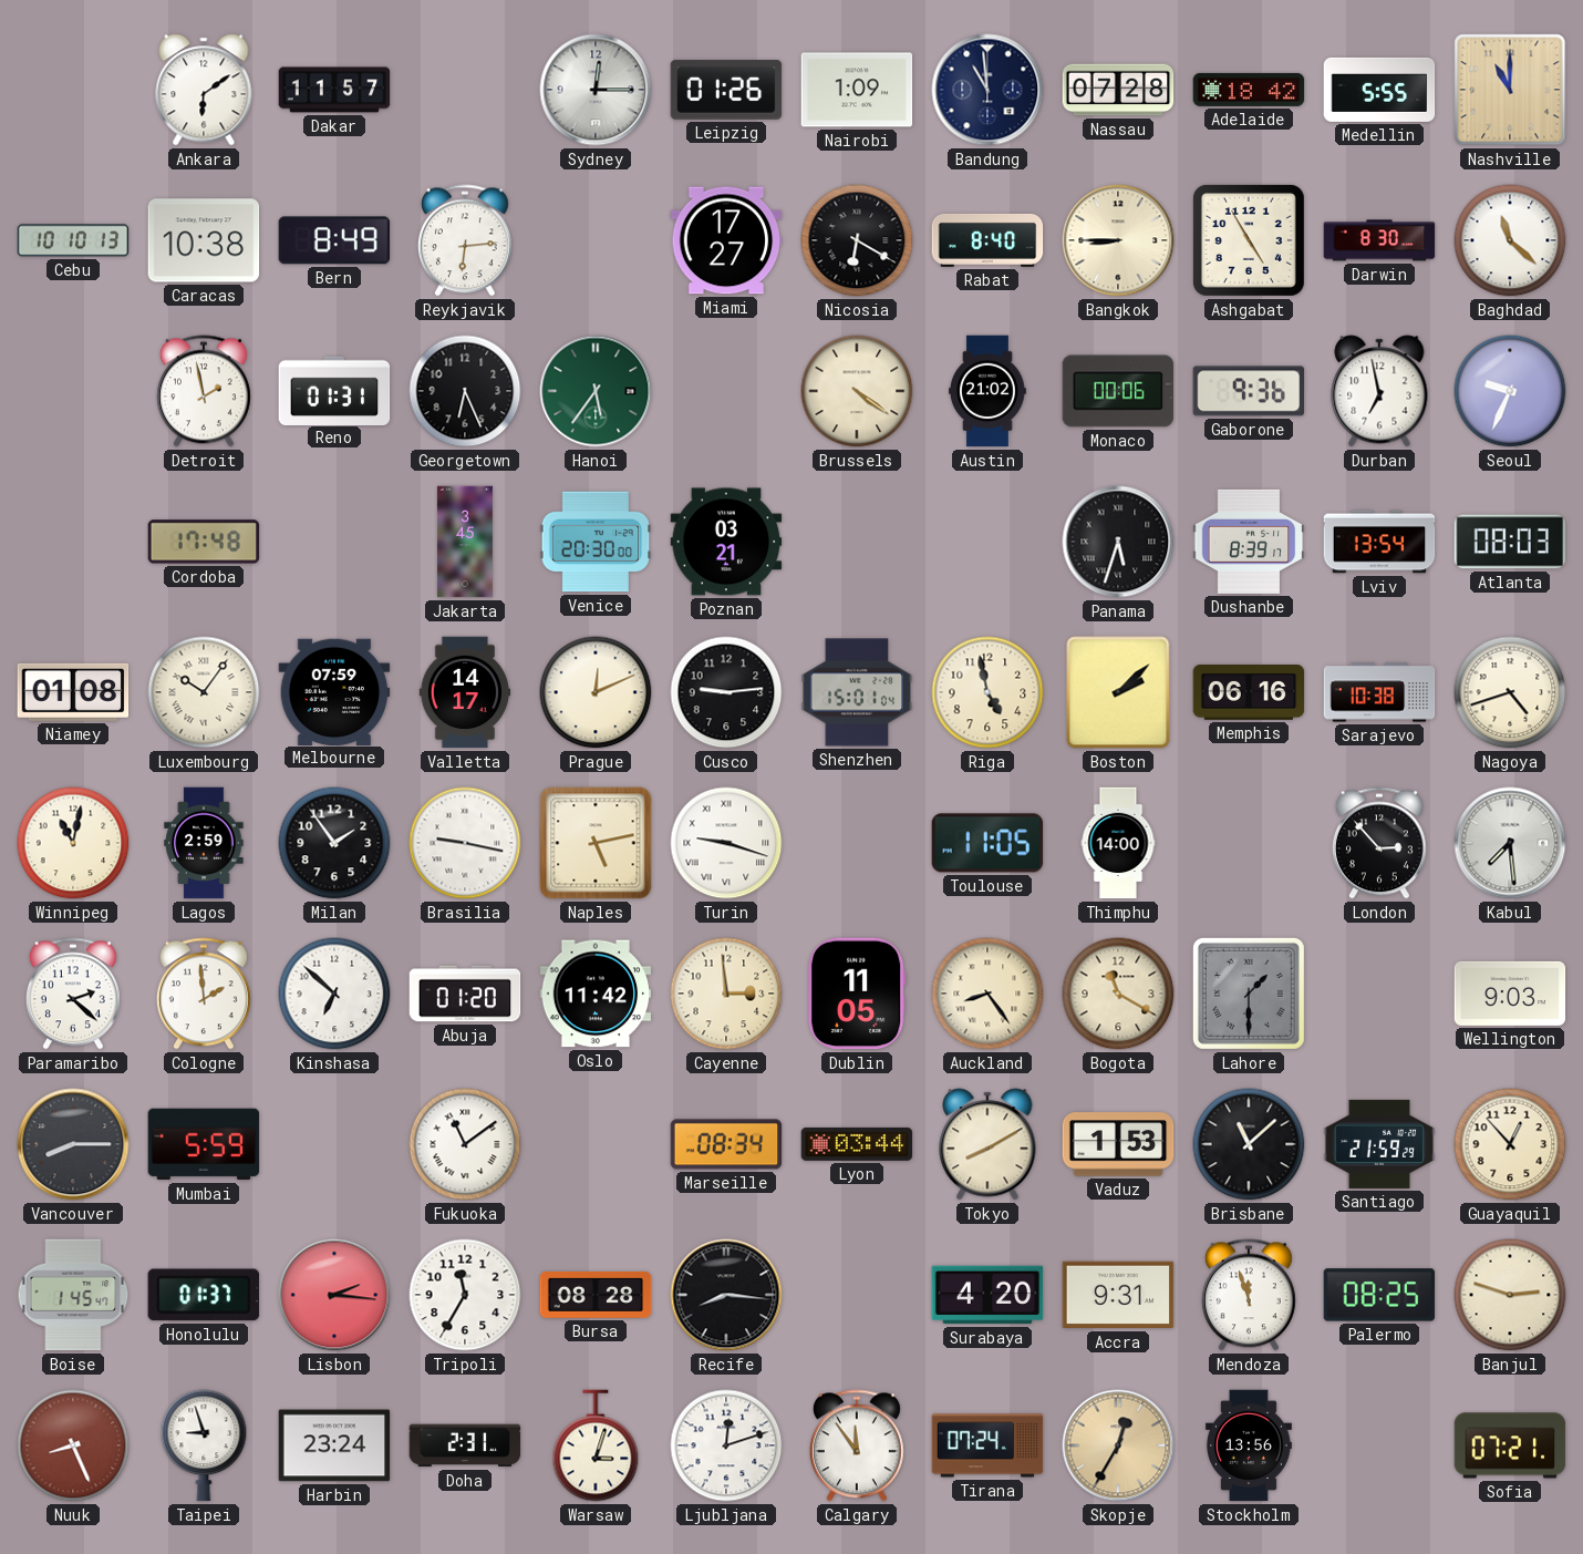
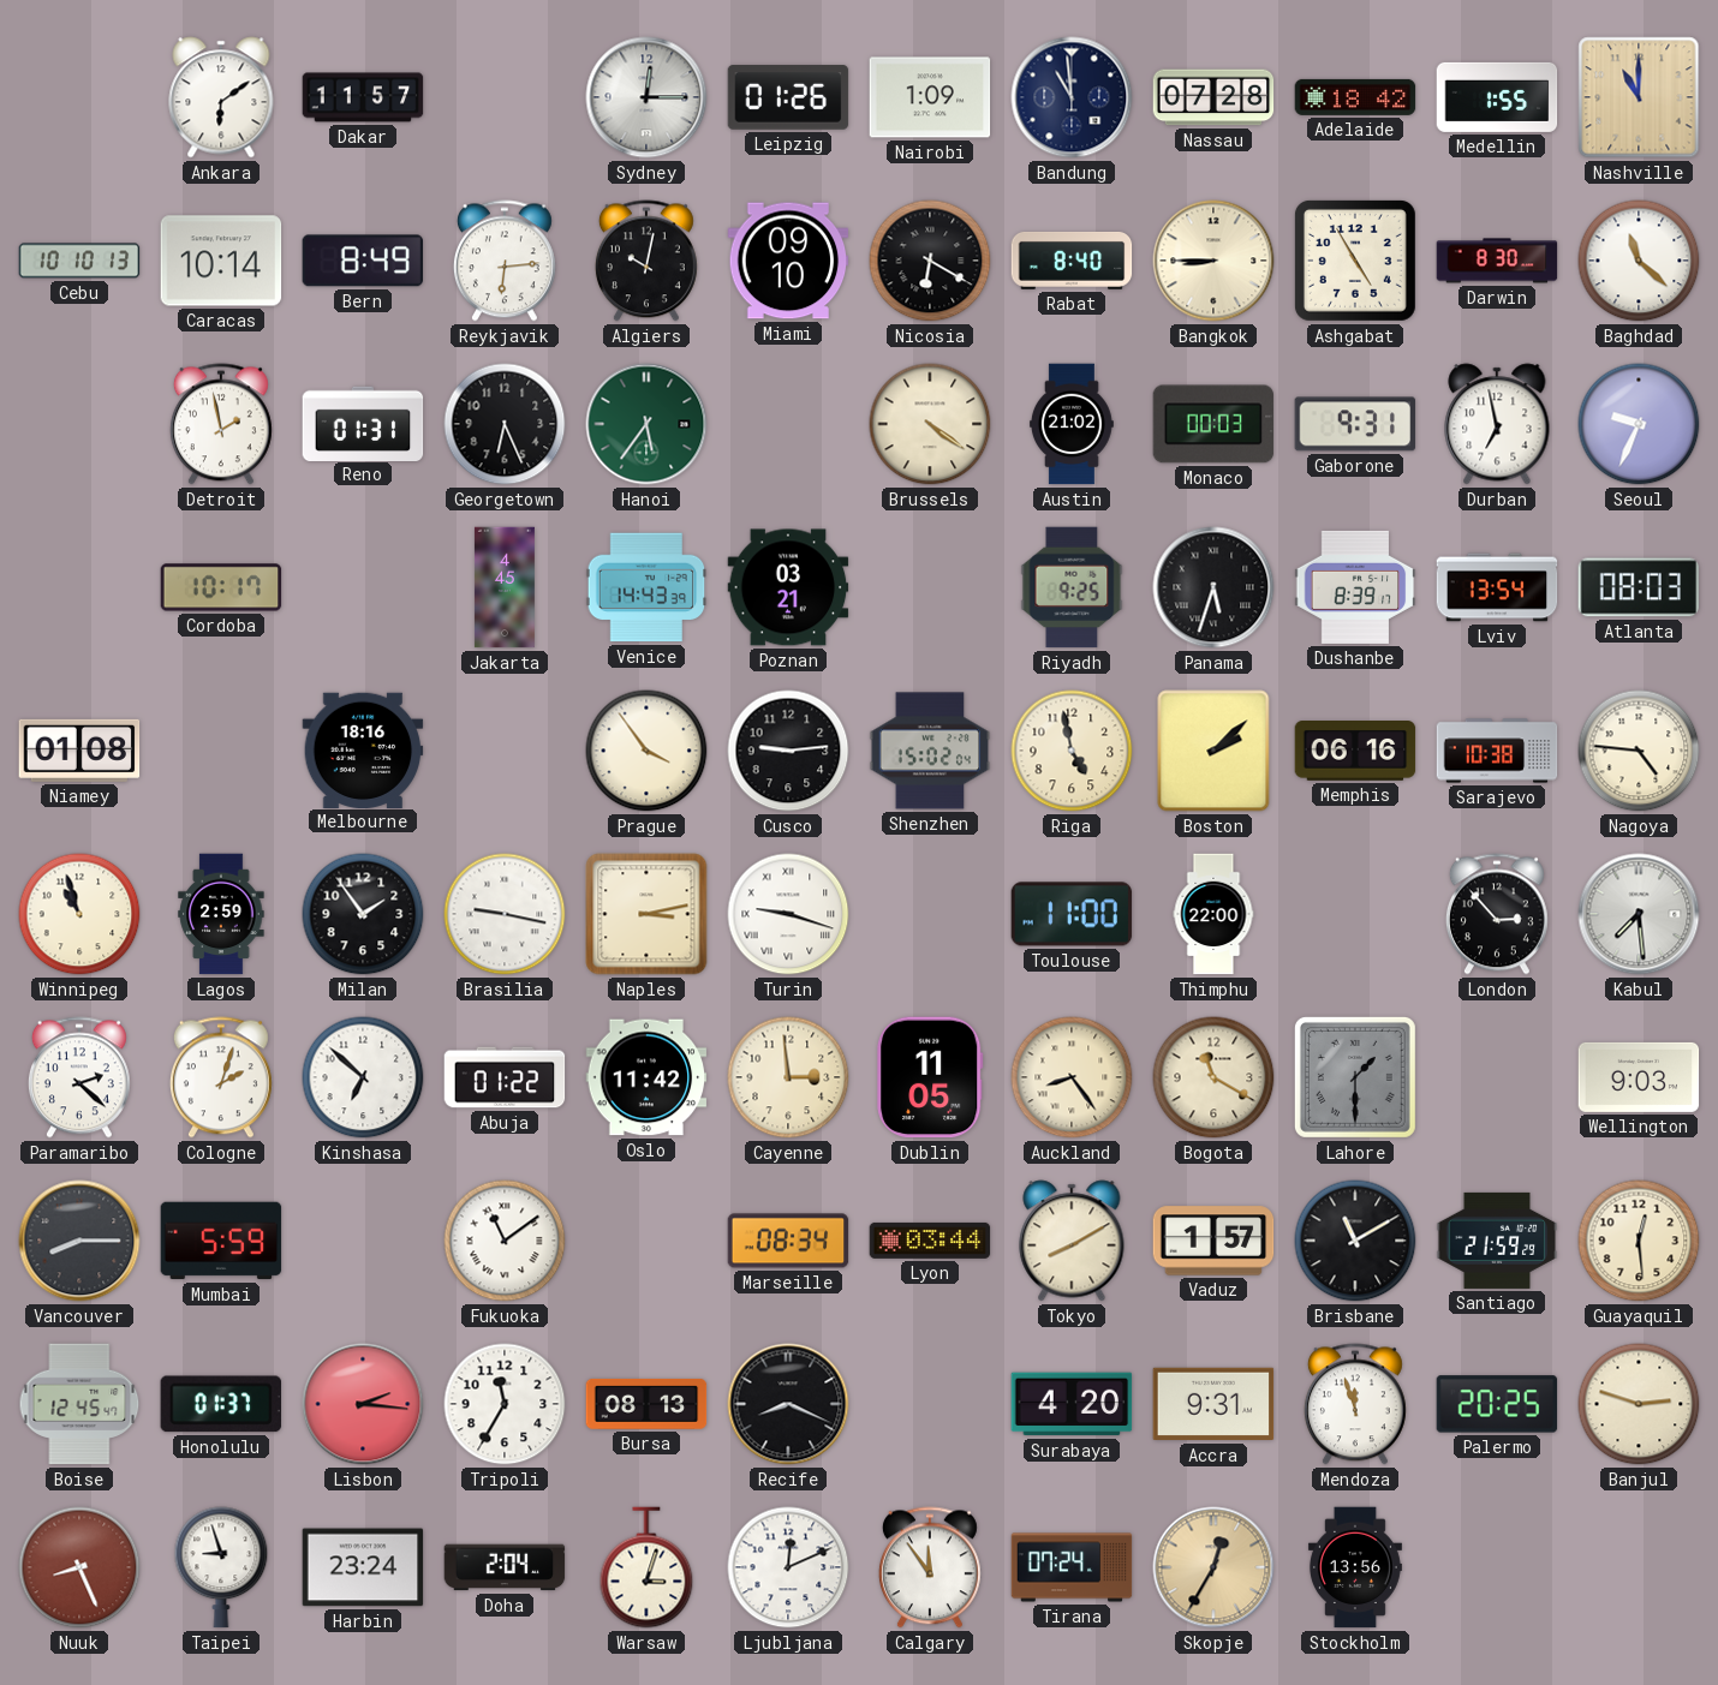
Medellin: 5:55 -> 1:55 (1497, 97)
Caracas: 10:38 -> 10:14 (221, 261)
Algiers: none -> 10:02 (646, 261)
Miami: 17:27 -> 09:10 (788, 261)
Monaco: 00:06 -> 00:03 (1213, 424)
Gaborone: 9:36 -> 9:31 (1355, 424)
Cordoba: 17:48 -> 10:17 (221, 587)
Jakarta: 3:45 -> 4:45 (505, 587)
Venice: 20:30 -> 14:43 (646, 587)
Riyadh: none -> 9:25 (1072, 587)
Luxembourg: 10:06 -> none (204, 692)
Melbourne: 07:59 -> 18:16 (363, 749)
Valletta: 14:17 -> none (464, 692)
Prague: 12:11 -> 3:54 (646, 751)
Shenzhen: 15:01 -> 15:02 (930, 751)
Nagoya: 4:42 -> 4:46 (1639, 751)
Winnipeg: 11:02 -> 10:57 (79, 914)
Naples: 5:13 -> 3:13 (646, 914)
Toulouse: 11:05 -> 11:00 (1072, 914)
Thimphu: 14:00 -> 22:00 (1213, 914)
Cologne: 1:59 -> 2:03 (221, 1077)
Abuja: 01:20 -> 01:22 (505, 1077)
Vaduz: 1:53 -> 1:57 (1213, 1241)
Brisbane: 11:08 -> 11:10 (1355, 1241)
Guayaquil: 12:53 -> 12:29 (1639, 1241)
Boise: 1:45 -> 12:45 (79, 1404)
Bursa: 08:28 -> 08:13 (646, 1404)
Recife: 8:16 -> 8:19 (788, 1404)
Palermo: 08:25 -> 20:25 (1497, 1404)
Doha: 2:31 -> 2:04 (505, 1567)
Ljubljana: 12:12 -> 12:11 (788, 1567)
Sofia: 07:21 -> none (1510, 1445)
